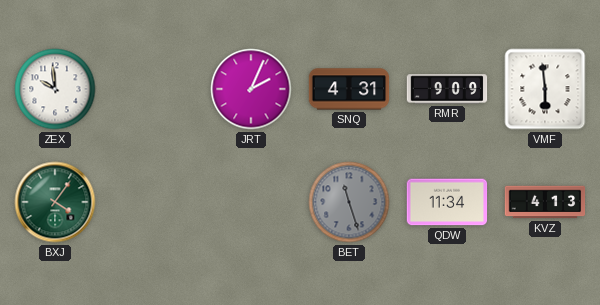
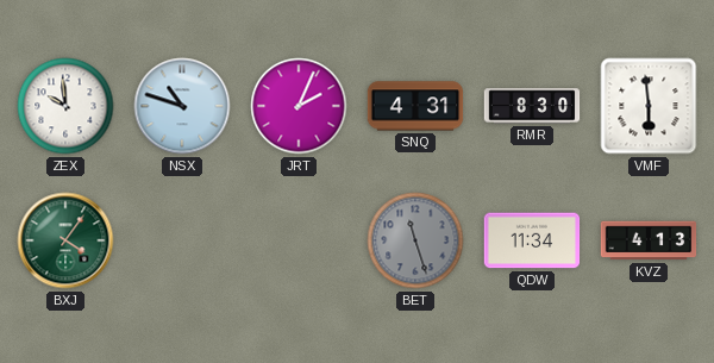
NSX: none -> 10:48 (182, 106)
RMR: 9:09 -> 8:30 (532, 106)
